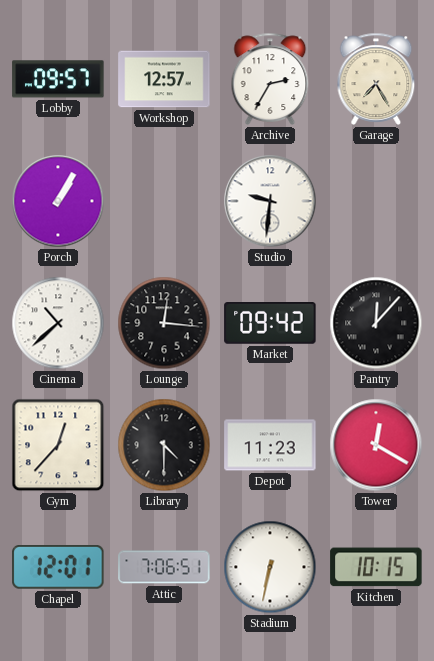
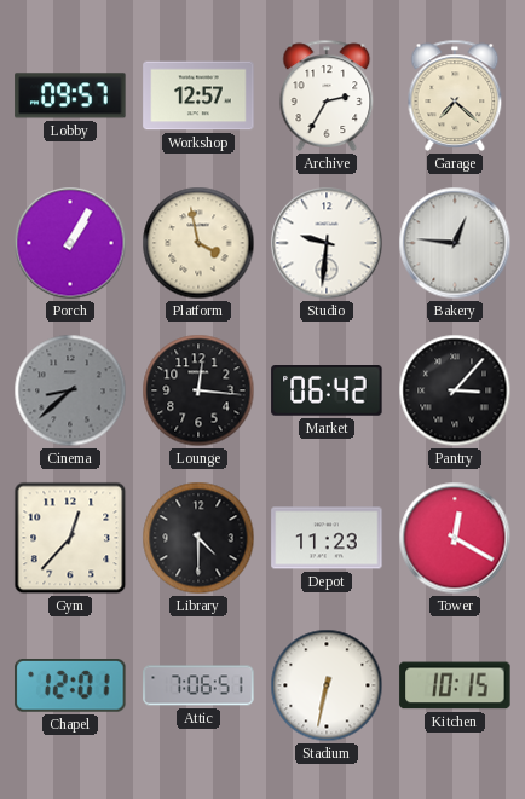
Garage: 7:25 -> 7:22 (455, 95)
Platform: none -> 3:58 (198, 243)
Bakery: none -> 12:46 (455, 243)
Cinema: 10:38 -> 8:38 (70, 390)
Cinema dial: white -> grey (70, 390)
Market: 09:42 -> 06:42 (327, 392)
Pantry: 12:07 -> 3:07 (455, 390)
